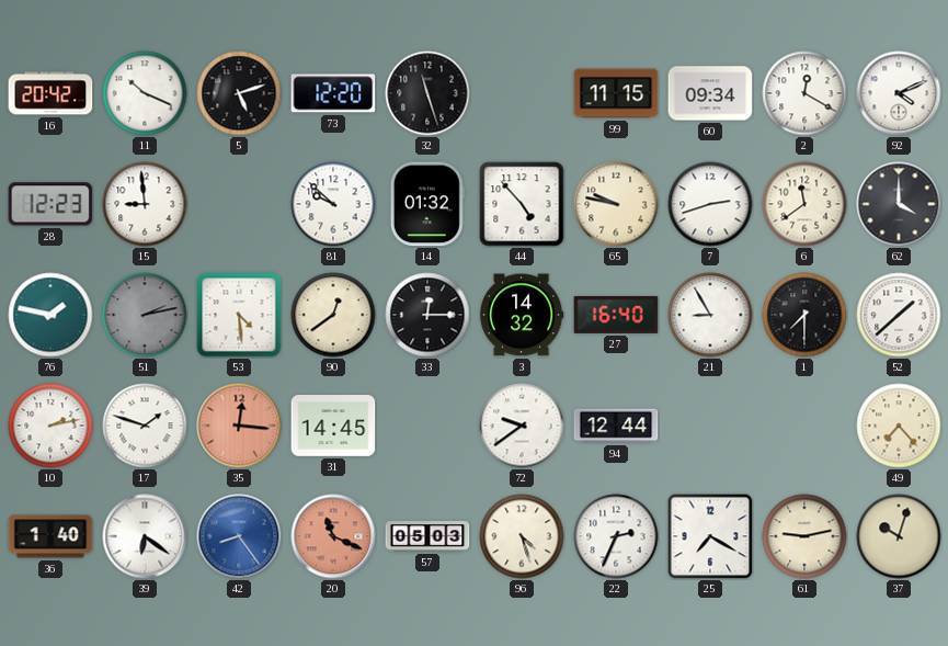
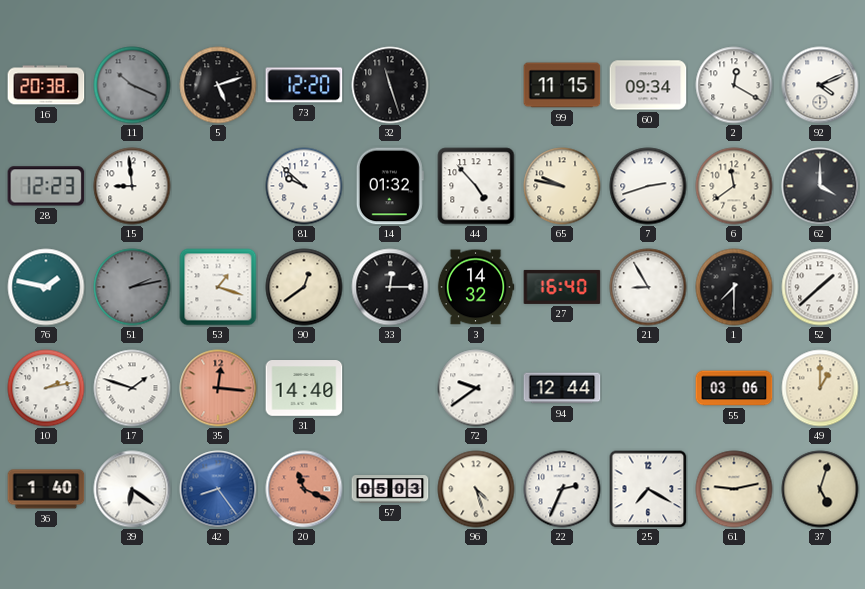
16: 20:42 -> 20:38 (46, 85)
11 dial: white -> grey (132, 85)
53: 4:29 -> 1:18 (218, 287)
31: 14:45 -> 14:40 (304, 388)
55: none -> 03:06 (734, 388)
49: 7:23 -> 1:00 (820, 388)
37: 10:03 -> 5:03 (820, 489)
